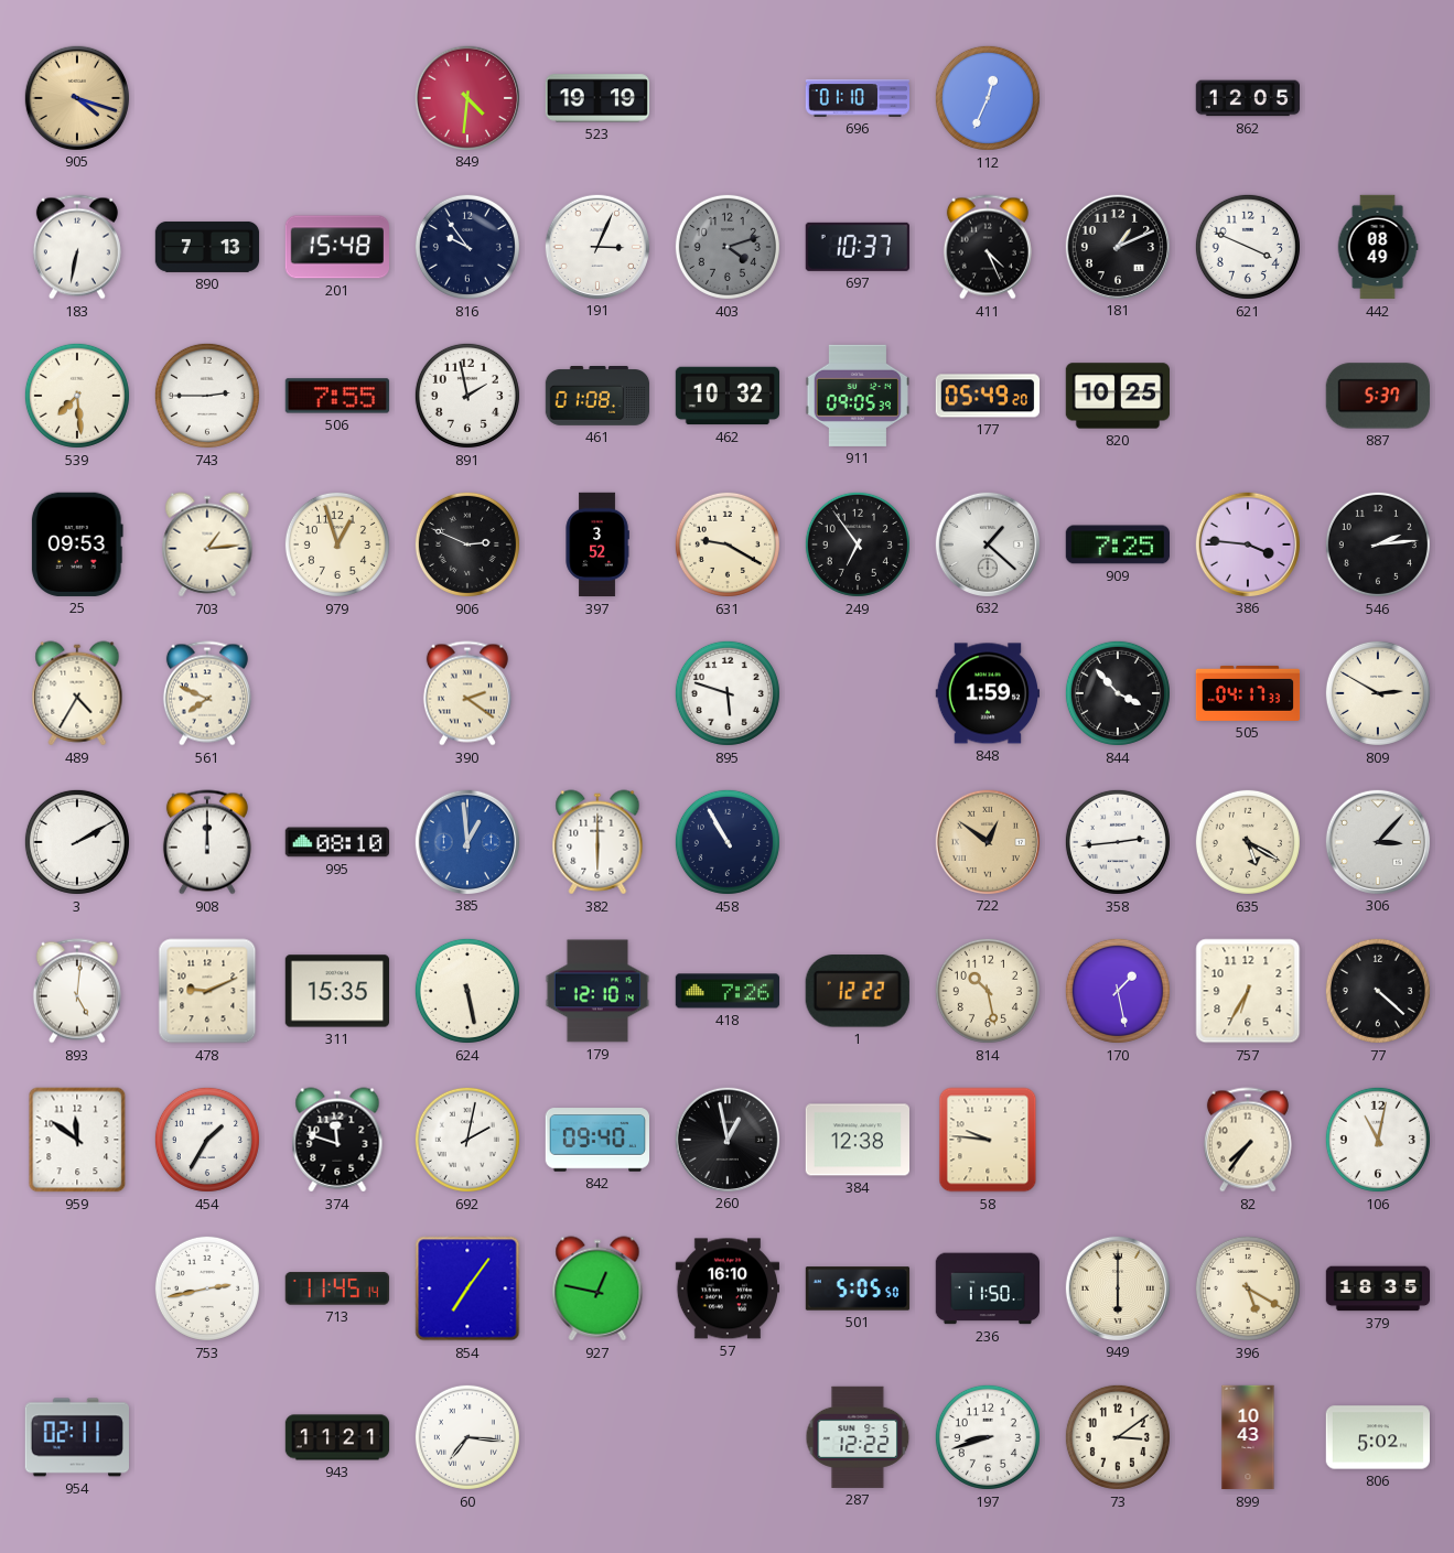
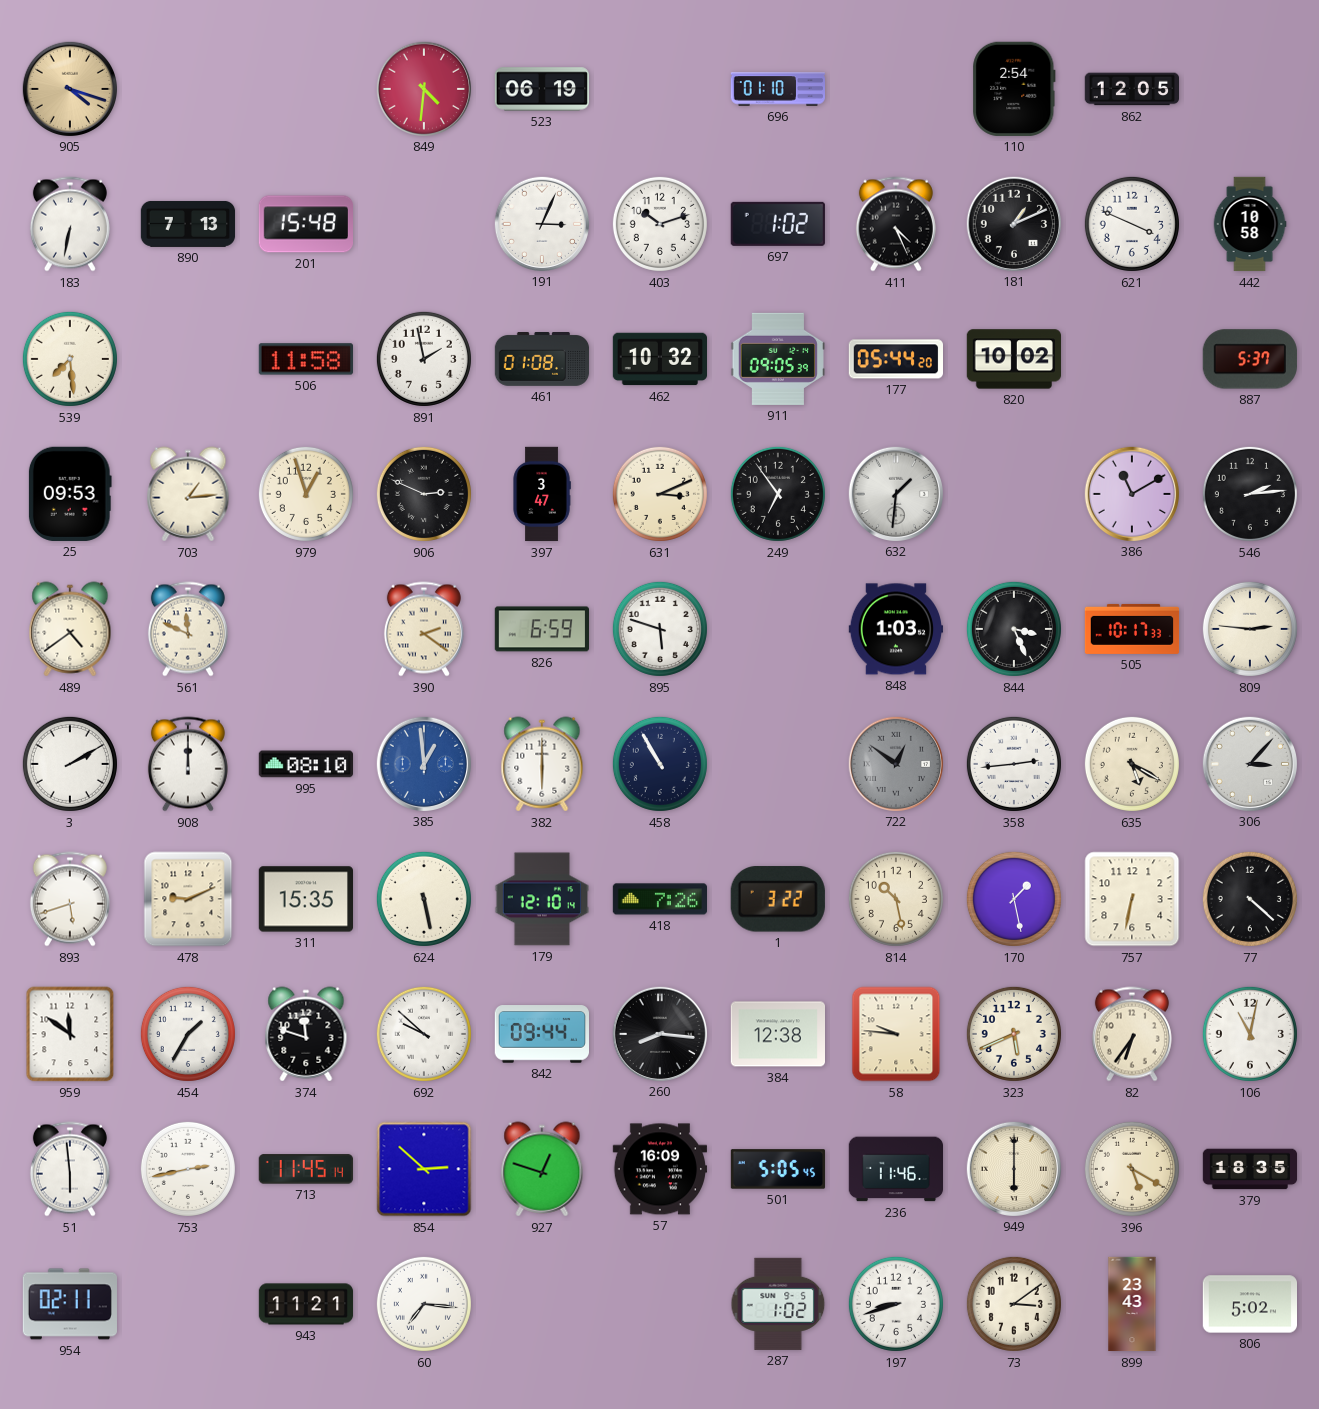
523: 19:19 -> 06:19 (542, 89)
112: 12:34 -> none (988, 98)
110: none -> 2:54 (1014, 89)
816: 9:54 -> none (467, 247)
403: 4:12 -> 10:12 (660, 224)
403 dial: grey -> white (660, 224)
697: 10:37 -> 1:02 (778, 224)
442: 08:49 -> 10:58 (1250, 224)
743: 2:45 -> none (207, 396)
506: 7:55 -> 11:58 (305, 359)
177: 05:49 -> 05:44 (895, 359)
820: 10:25 -> 10:02 (1013, 359)
397: 3:52 -> 3:47 (542, 494)
631: 9:20 -> 3:11 (660, 494)
632: 1:22 -> 1:31 (895, 493)
909: 7:25 -> none (1117, 544)
386: 3:46 -> 11:10 (1131, 493)
489: 4:35 -> 4:39 (70, 629)
561: 7:49 -> 11:49 (188, 629)
826: none -> 6:59 (541, 629)
848: 1:59 -> 1:03 (895, 629)
844: 3:53 -> 3:26 (1014, 629)
505: 04:17 -> 10:17 (1132, 629)
809: 2:50 -> 2:46 (1250, 629)
722 dial: champagne -> grey (895, 763)
893: 5:01 -> 5:42 (70, 899)
1: 12:22 -> 3:22 (778, 899)
757: 6:35 -> 6:32 (1132, 899)
692: 2:02 -> 9:52 (424, 1034)
842: 09:40 -> 09:44 (541, 1034)
260: 12:58 -> 8:16 (659, 1033)
323: none -> 5:41 (1014, 1034)
82: 7:36 -> 6:36 (1132, 1034)
51: none -> 5:59 (70, 1169)
854: 7:06 -> 2:52 (424, 1169)
927: 12:47 -> 12:48 (542, 1169)
57: 16:10 -> 16:09 (659, 1169)
501: 5:05:50 -> 5:05:45 (778, 1169)
236: 11:50 -> 11:46 (895, 1169)
287: 12:22 -> 1:02 (778, 1304)
899: 10:43 -> 23:43 (1132, 1304)
